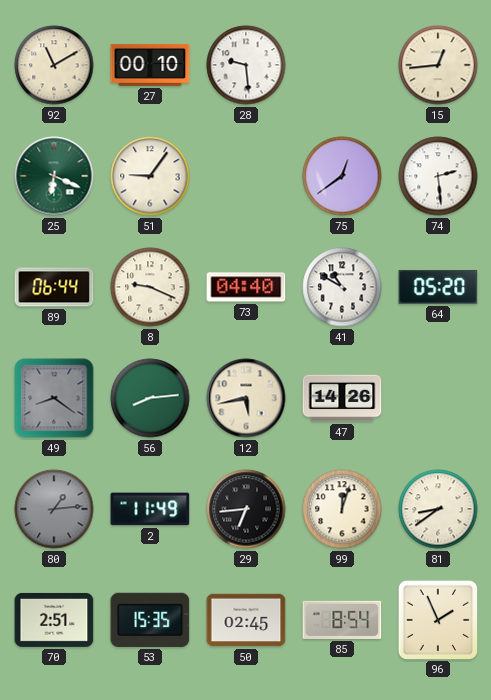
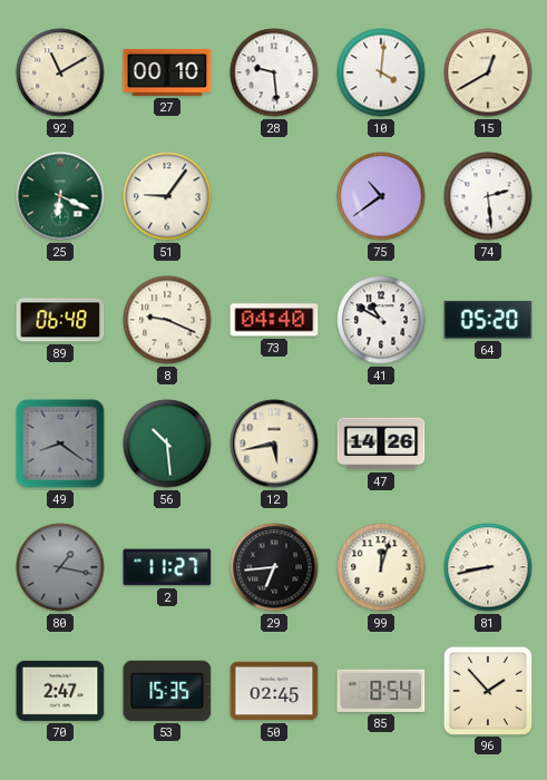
10: none -> 4:01 (381, 72)
15: 12:44 -> 12:40 (488, 72)
75: 12:39 -> 10:39 (381, 196)
89: 06:44 -> 06:48 (60, 320)
56: 8:14 -> 10:29 (167, 443)
80: 1:14 -> 1:17 (60, 567)
2: 11:49 -> 11:27 (167, 567)
81: 8:39 -> 8:43 (488, 567)
70: 2:51 -> 2:47 (60, 691)
96: 1:56 -> 1:53 (487, 690)
